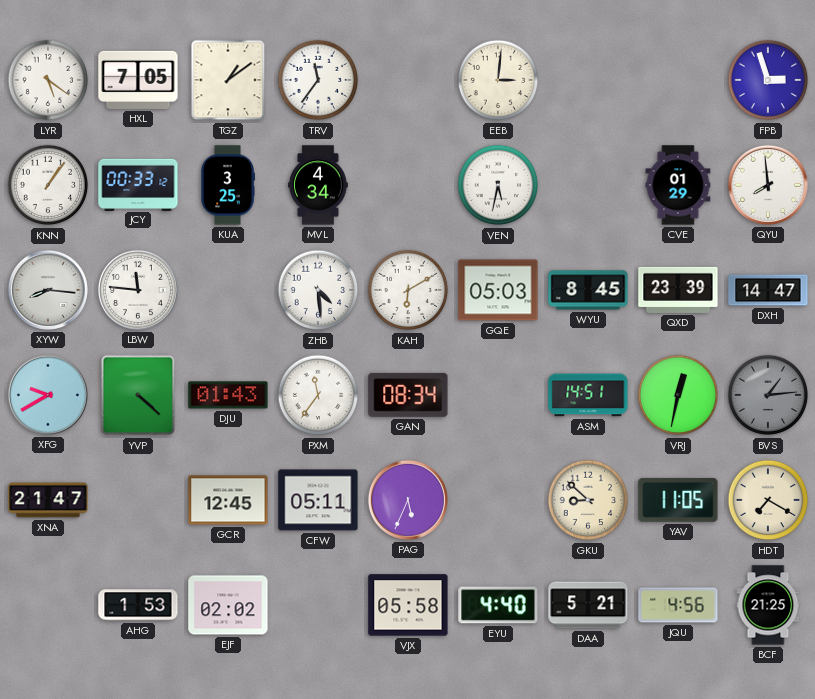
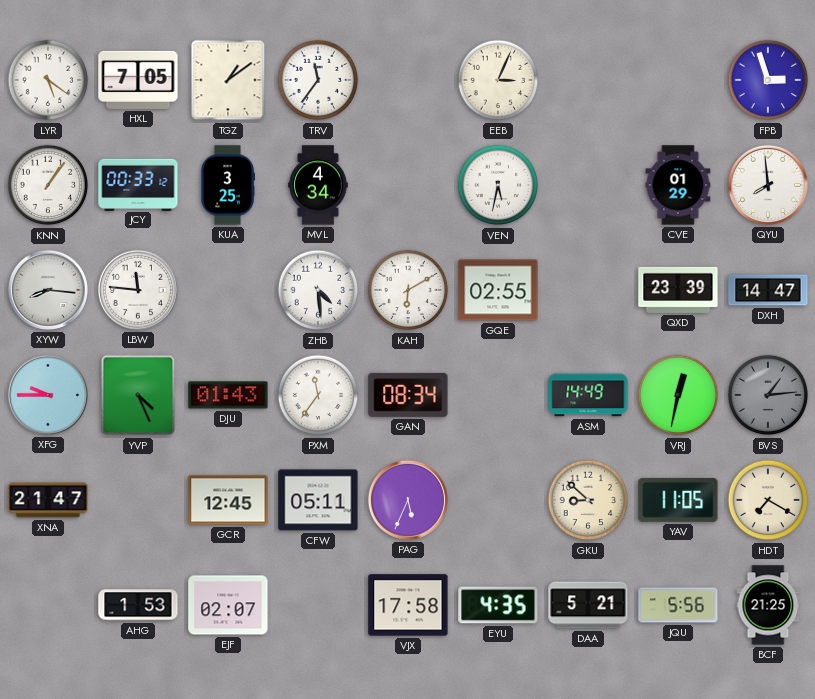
EEB: 3:01 -> 3:04 (498, 80)
GQE: 05:03 -> 02:55 (498, 290)
WYU: 8:45 -> none (588, 290)
XFG: 9:40 -> 9:45 (48, 395)
YVP: 4:22 -> 4:26 (138, 395)
ASM: 14:51 -> 14:49 (588, 395)
EJF: 02:02 -> 02:07 (228, 605)
VJX: 05:58 -> 17:58 (408, 605)
EYU: 4:40 -> 4:35 (498, 605)
JQU: 4:56 -> 5:56 (678, 605)
